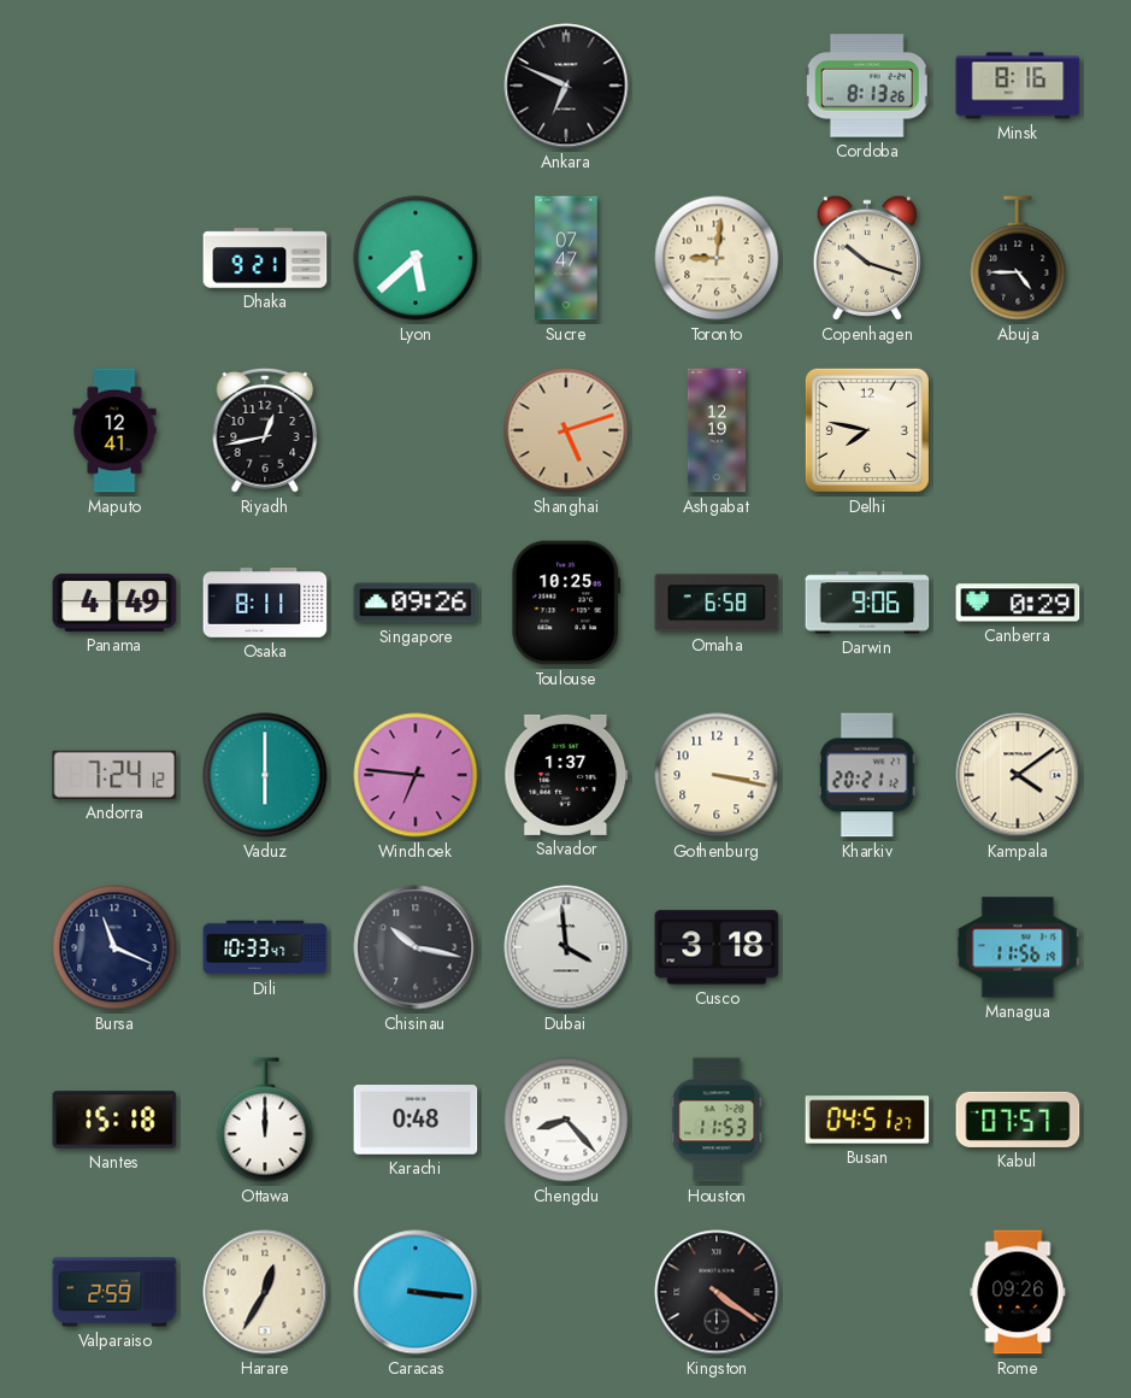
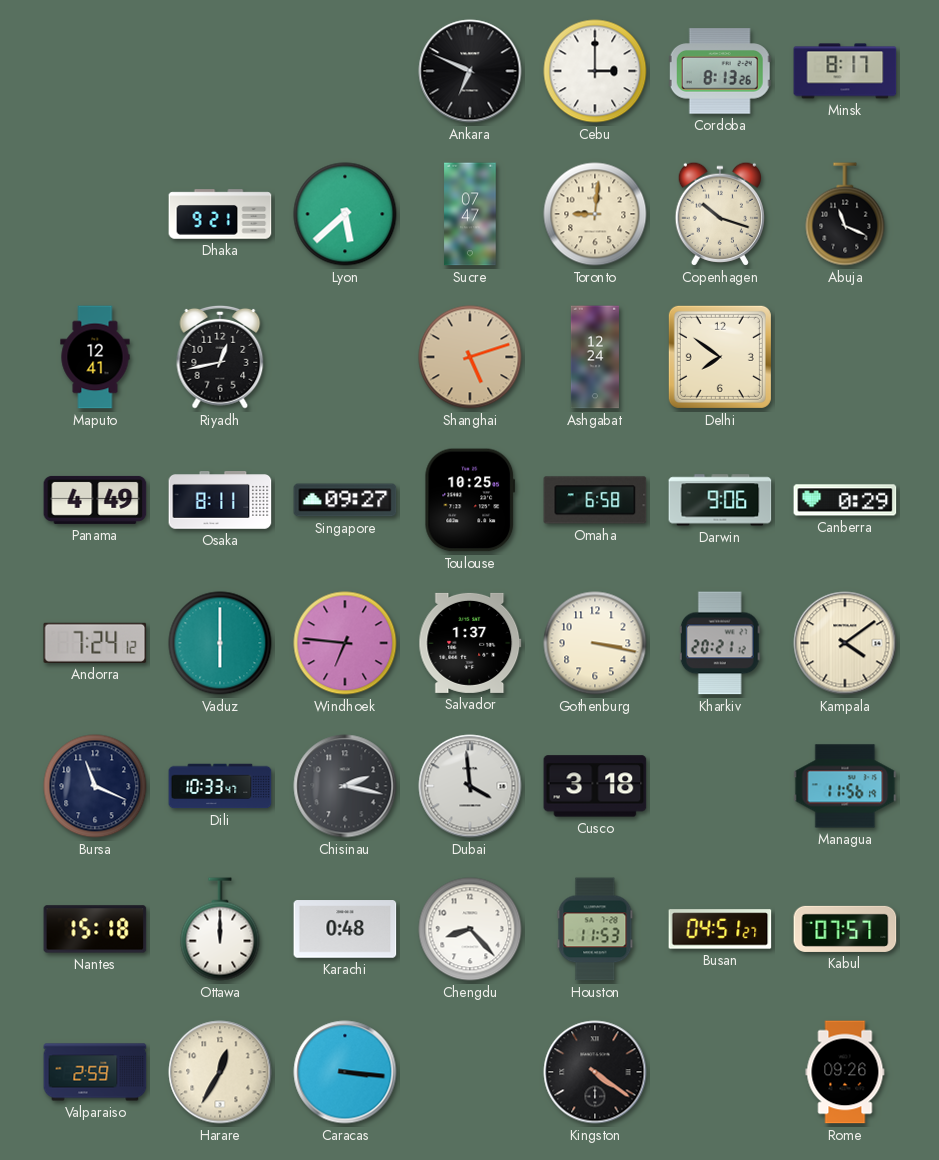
Cebu: none -> 3:00 (595, 71)
Minsk: 8:16 -> 8:17 (845, 71)
Abuja: 4:45 -> 11:19 (845, 214)
Ashgabat: 12:19 -> 12:24 (595, 357)
Delhi: 7:47 -> 7:51 (720, 357)
Singapore: 09:26 -> 09:27 (345, 500)
Chisinau: 10:17 -> 2:17 (345, 786)
